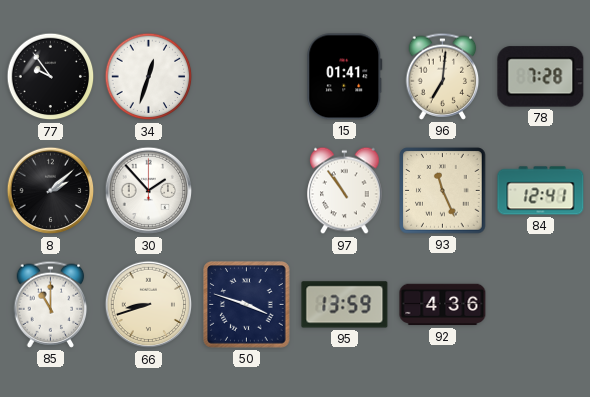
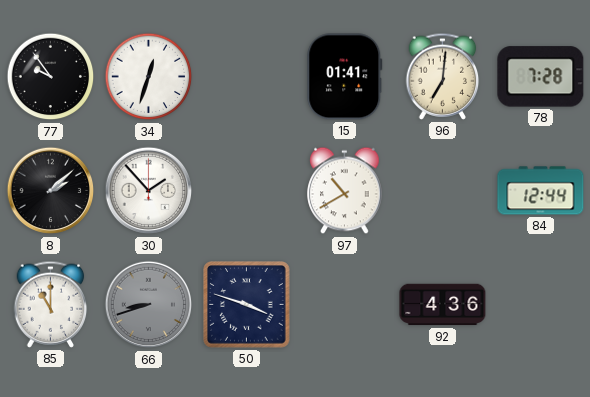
97: 10:54 -> 10:40 (345, 191)
93: 11:26 -> none (443, 191)
84: 12:41 -> 12:44 (541, 191)
66 dial: cream -> grey (149, 305)
95: 13:59 -> none (345, 305)
